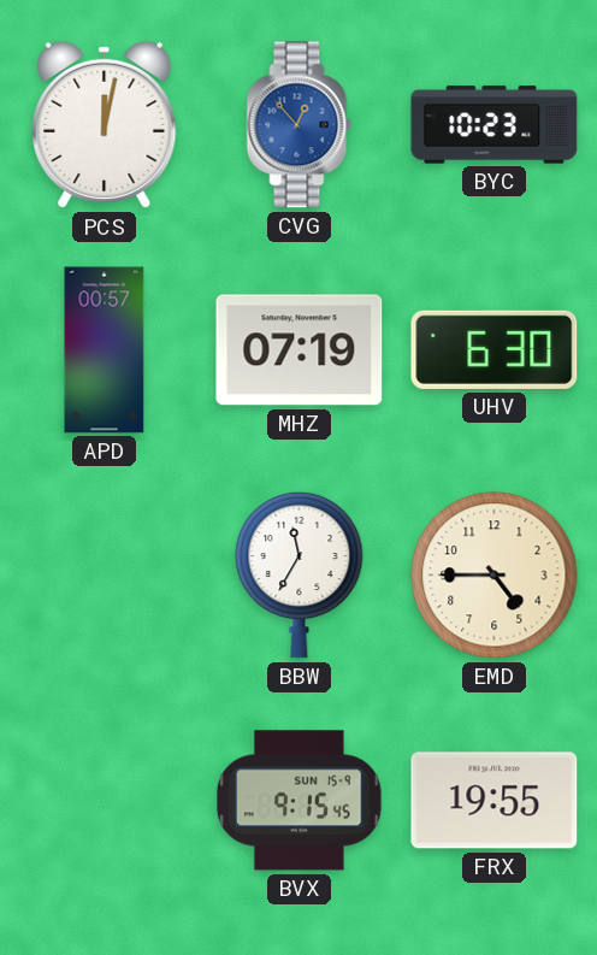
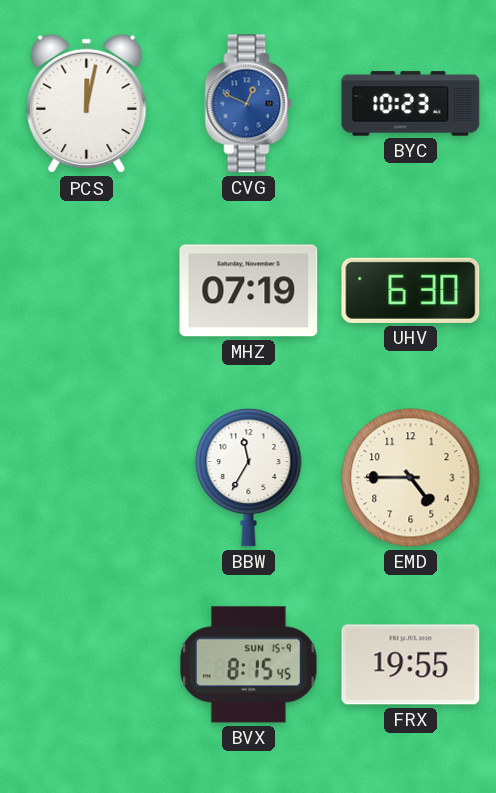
CVG: 12:53 -> 12:49 (249, 104)
APD: 00:57 -> none (105, 350)
BVX: 9:15 -> 8:15 (249, 665)
